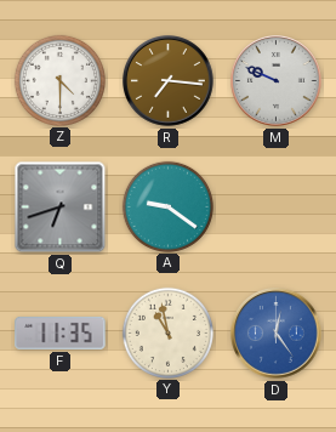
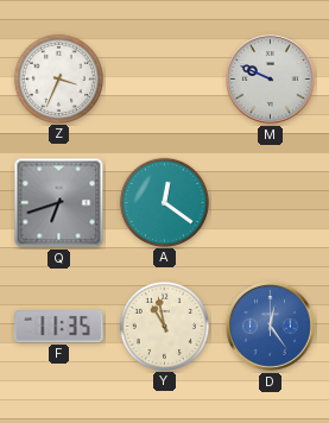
Z: 4:30 -> 3:34 (58, 78)
R: 7:16 -> none (169, 81)
A: 9:21 -> 12:21 (164, 202)
